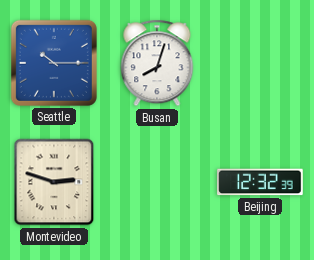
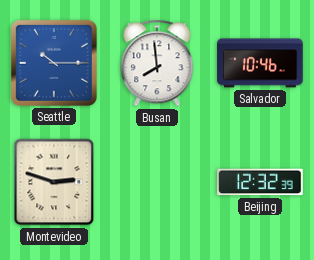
Busan: 8:03 -> 7:59 (157, 63)
Salvador: none -> 10:46 (260, 63)
